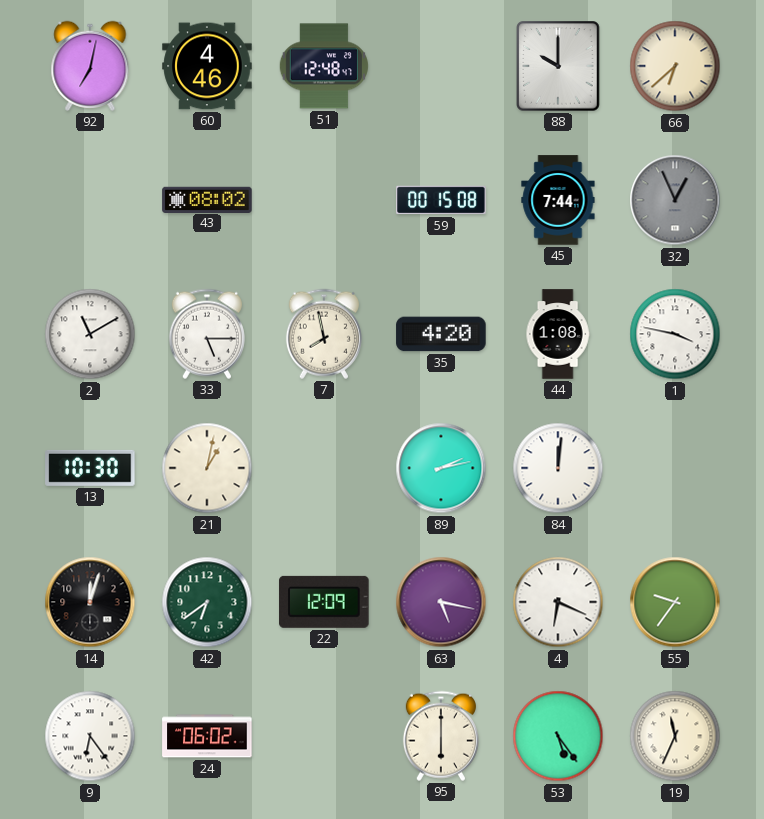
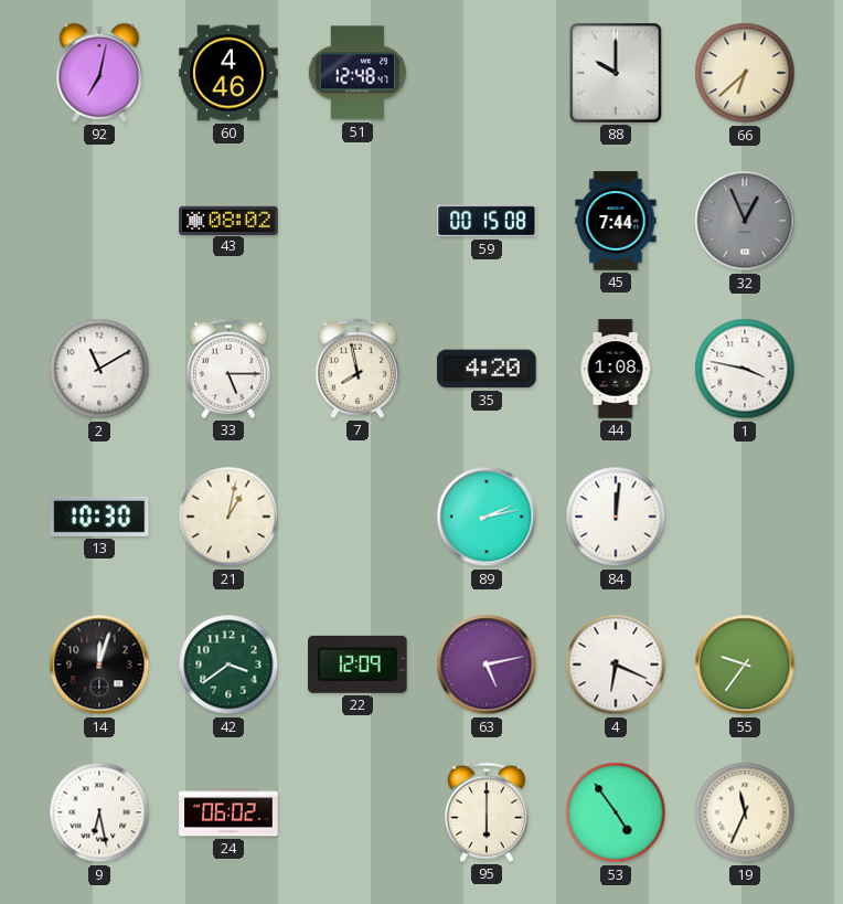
42: 6:39 -> 3:39 (228, 664)
63: 5:17 -> 5:13 (487, 664)
9: 6:24 -> 6:28 (99, 812)
53: 5:24 -> 4:54 (616, 812)
